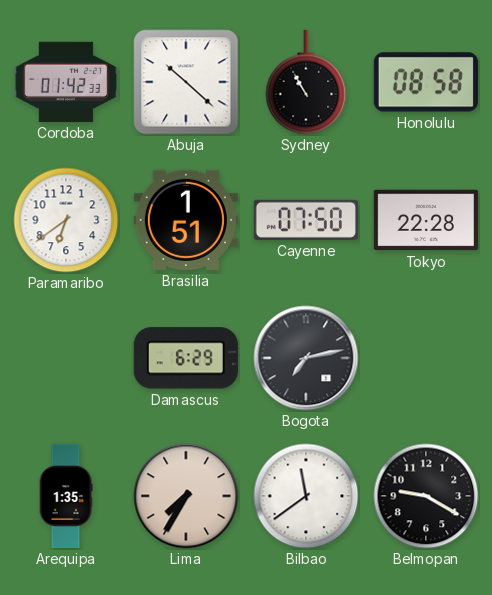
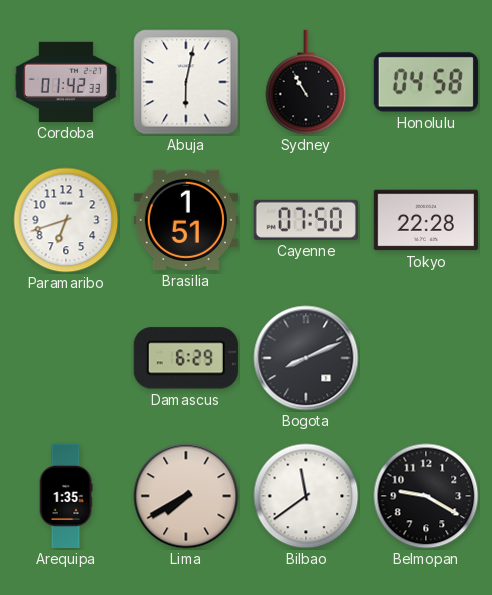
Abuja: 10:22 -> 6:02 (186, 82)
Honolulu: 08:58 -> 04:58 (426, 82)
Paramaribo: 6:39 -> 6:42 (66, 220)
Bogota: 7:13 -> 8:11 (306, 358)
Lima: 7:35 -> 7:40 (186, 496)
